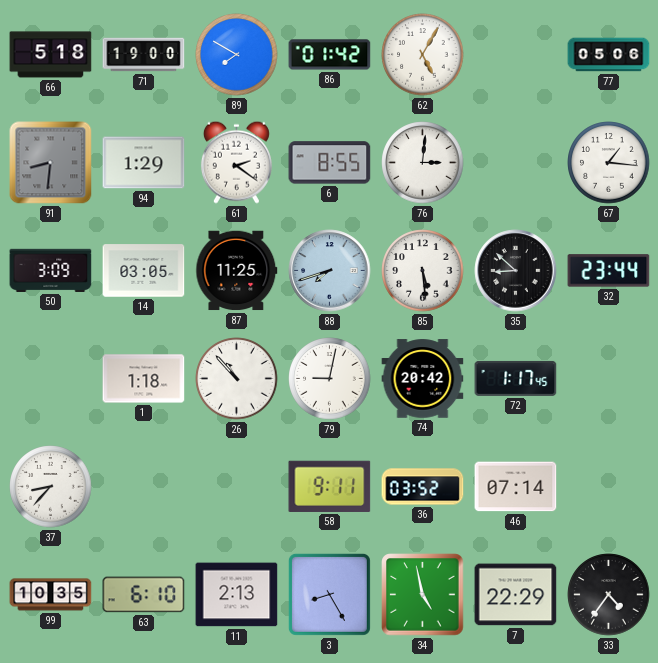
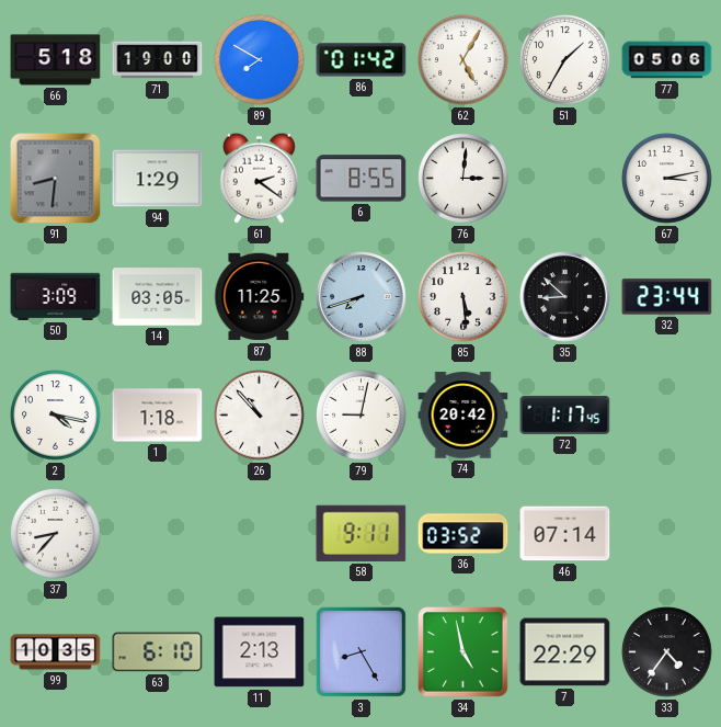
51: none -> 1:35 (565, 60)
67: 1:16 -> 3:13 (667, 179)
2: none -> 4:17 (56, 416)
